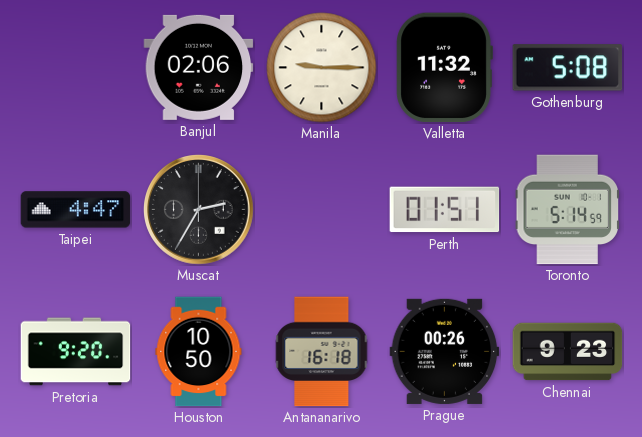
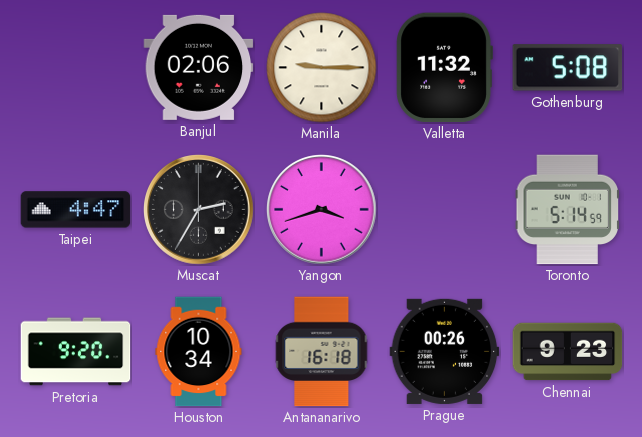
Yangon: none -> 3:42 (322, 210)
Perth: 01:51 -> none (445, 210)
Houston: 10:50 -> 10:34 (199, 352)
